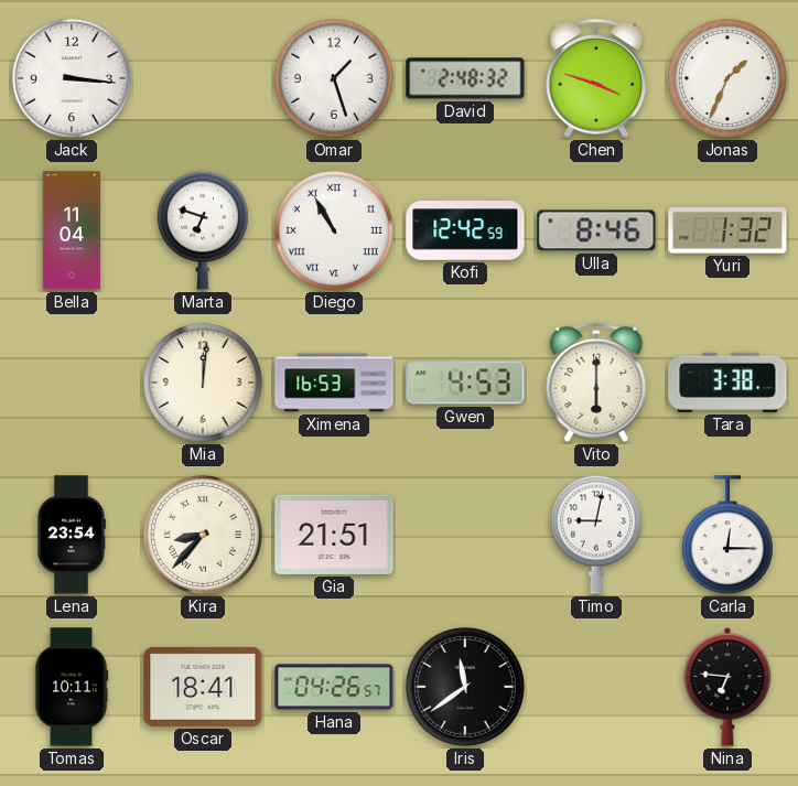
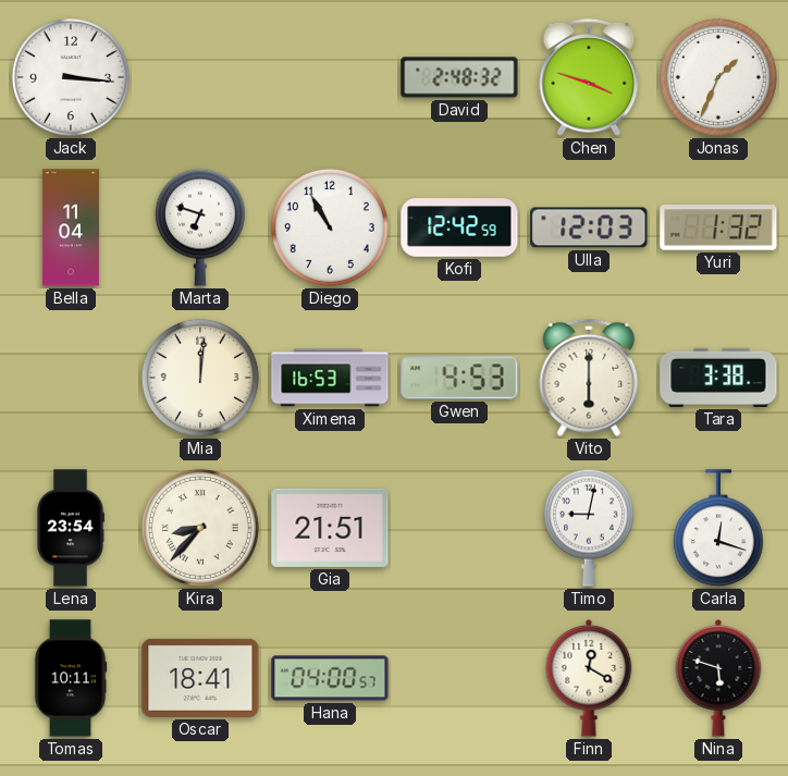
Omar: 1:27 -> none (334, 78)
Diego numerals: Roman -> Arabic (330, 227)
Ulla: 8:46 -> 12:03 (589, 227)
Carla: 12:15 -> 12:18 (718, 529)
Hana: 04:26 -> 04:00 (330, 678)
Iris: 11:39 -> none (465, 687)
Finn: none -> 12:20 (589, 679)
Nina: 6:46 -> 5:48 (718, 679)
